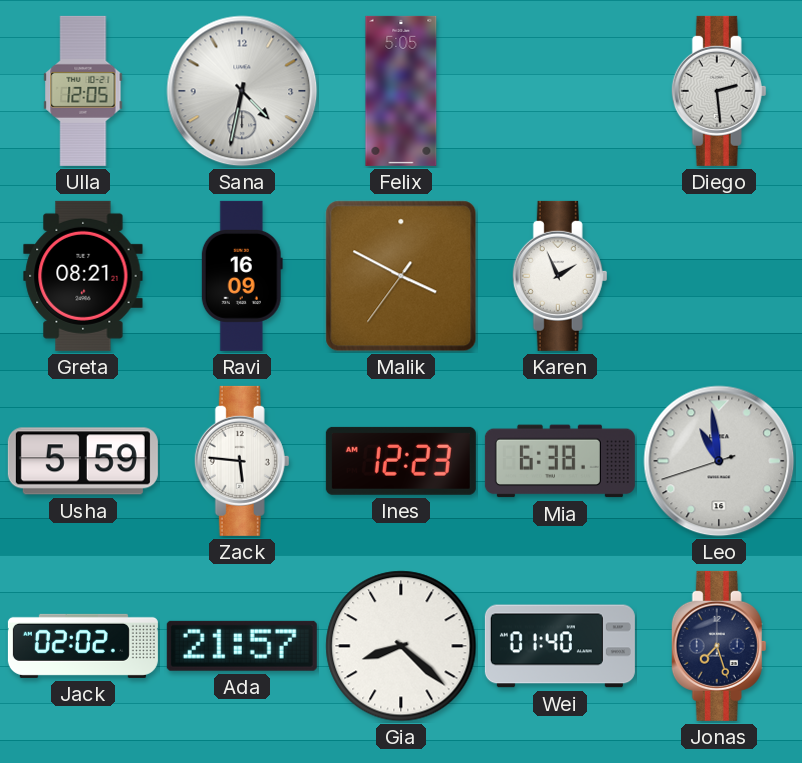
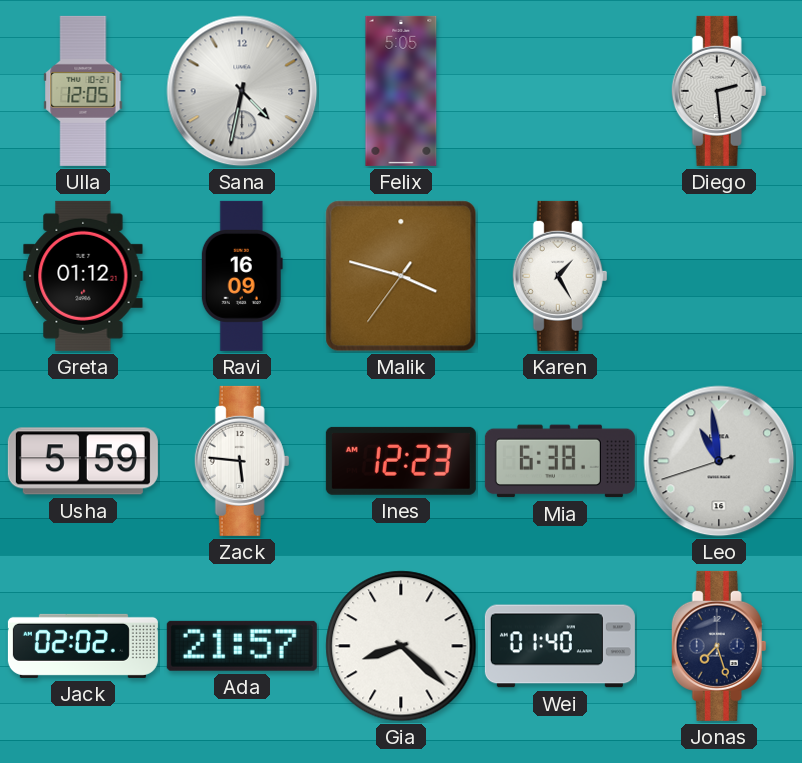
Greta: 08:21 -> 01:12 (83, 276)
Malik: 3:49 -> 3:47 (401, 276)
Karen: 1:56 -> 1:25 (560, 276)
